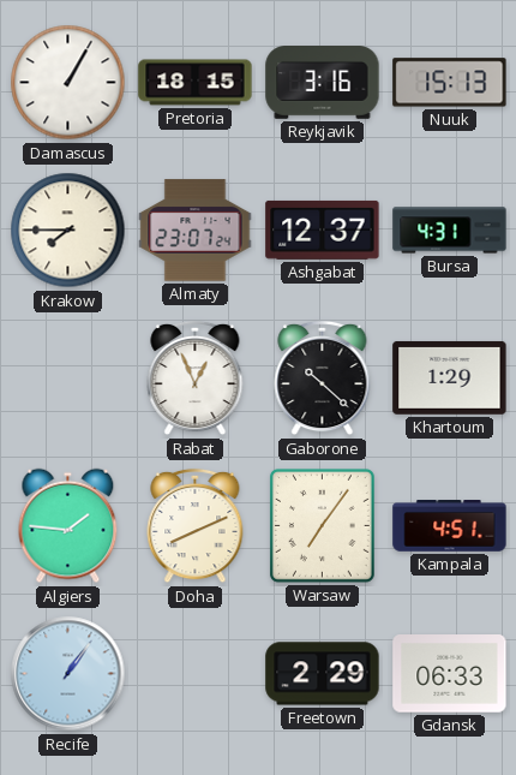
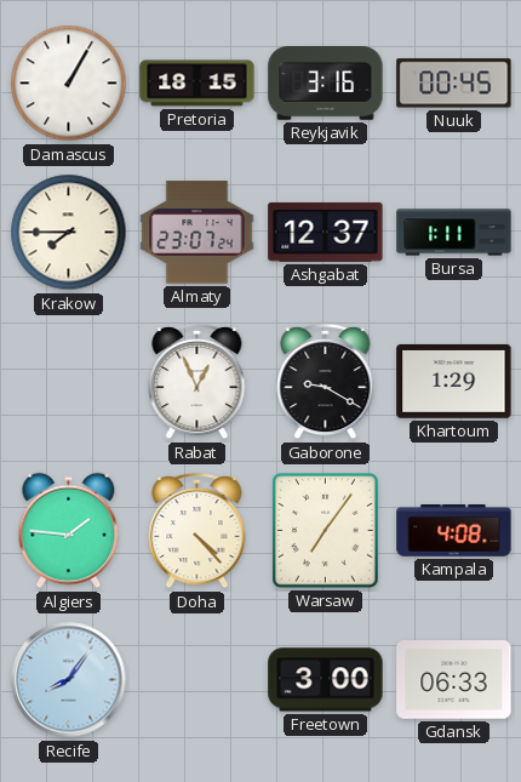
Nuuk: 15:13 -> 00:45 (454, 84)
Bursa: 4:31 -> 1:11 (454, 233)
Gaborone: 10:22 -> 9:20 (326, 382)
Doha: 8:11 -> 4:23 (197, 531)
Kampala: 4:51 -> 4:08 (454, 531)
Recife: 1:06 -> 8:06 (69, 680)
Freetown: 2:29 -> 3:00 (326, 680)
